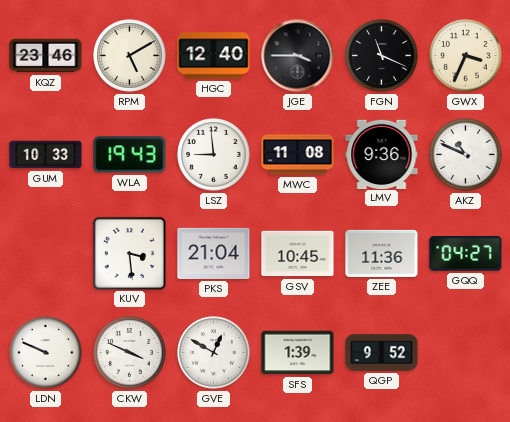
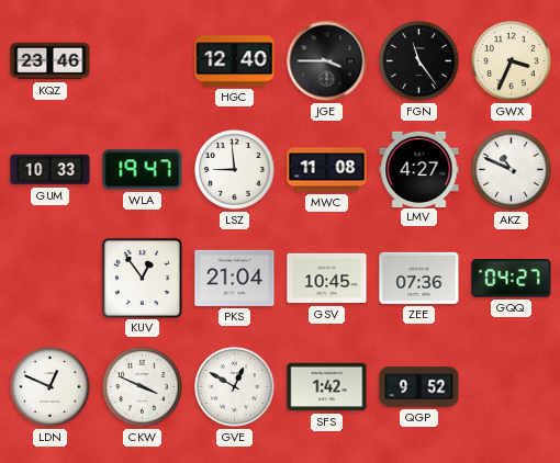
RPM: 5:10 -> none (130, 56)
FGN: 11:19 -> 11:24 (419, 61)
WLA: 19:43 -> 19:47 (143, 170)
LMV: 9:36 -> 4:27 (419, 169)
KUV: 3:29 -> 12:54 (142, 278)
ZEE: 11:36 -> 07:36 (419, 278)
LDN: 9:49 -> 12:49 (51, 387)
SFS: 1:39 -> 1:42 (327, 387)
